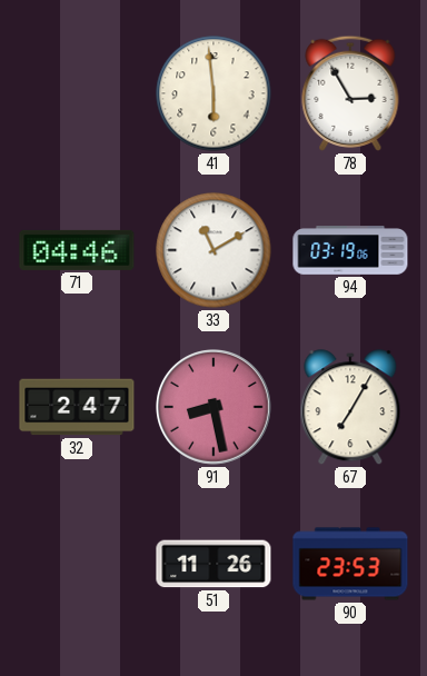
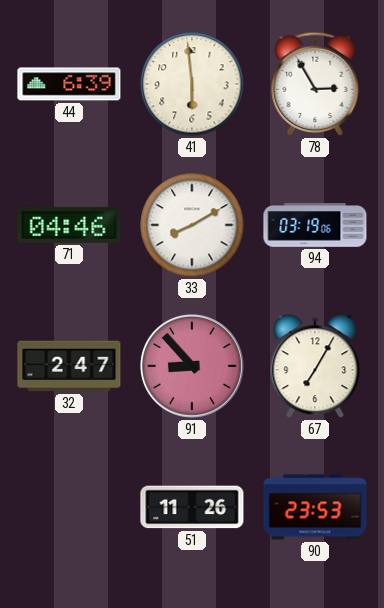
44: none -> 6:39 (69, 84)
33: 11:10 -> 8:10 (192, 225)
91: 8:28 -> 8:53 (193, 367)
